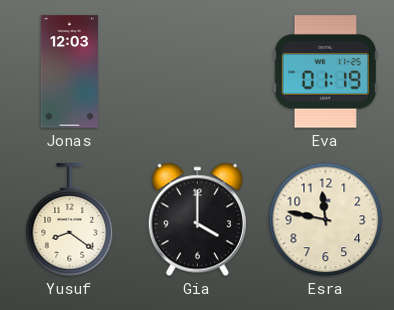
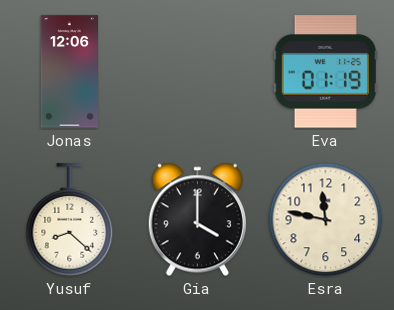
Jonas: 12:03 -> 12:06 (69, 72)
Yusuf: 8:21 -> 8:22 (70, 220)
